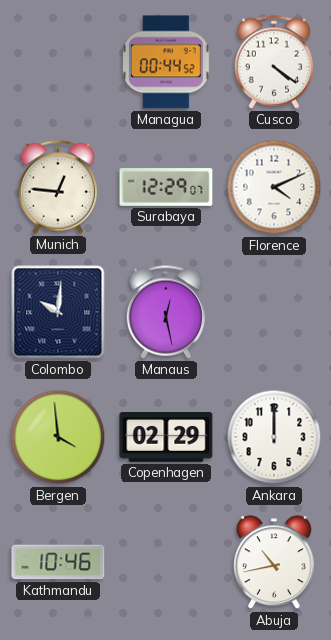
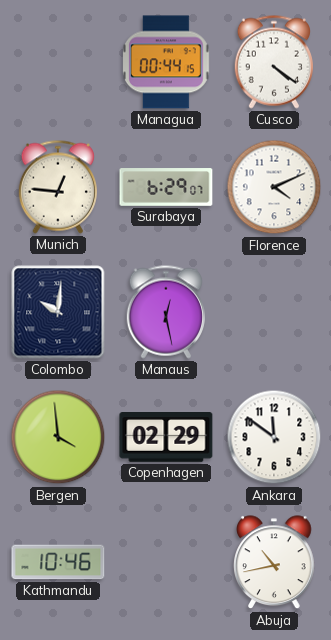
Managua: 00:44:52 -> 00:44:15 (167, 62)
Surabaya: 12:29 -> 6:29 (166, 187)
Ankara: 12:00 -> 11:51 (274, 437)
